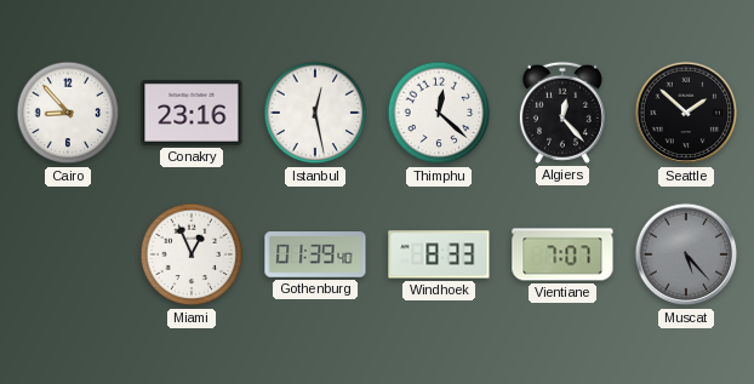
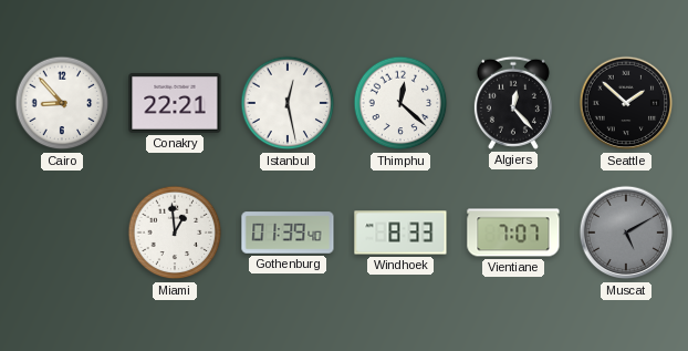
Conakry: 23:16 -> 22:21 (175, 104)
Miami: 12:56 -> 12:59 (175, 233)
Muscat: 5:23 -> 5:10 (626, 233)
